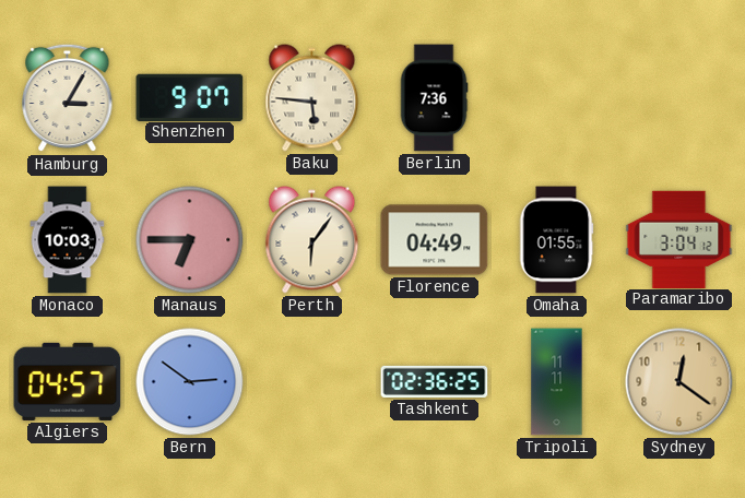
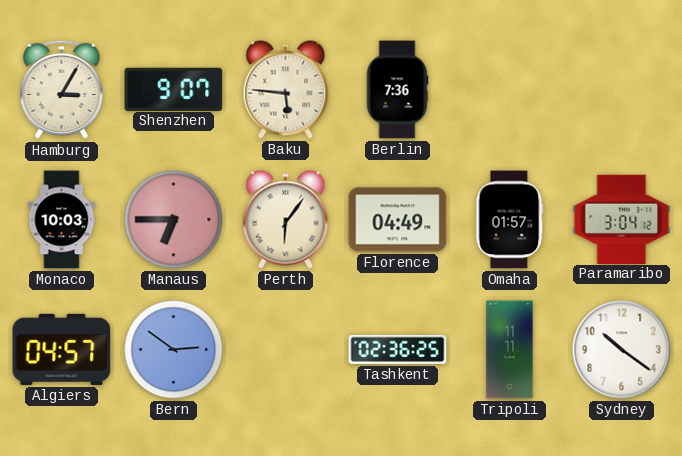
Omaha: 01:55 -> 01:57 (509, 220)
Sydney: 12:21 -> 10:21 (622, 350)
Sydney dial: champagne -> white (622, 350)
